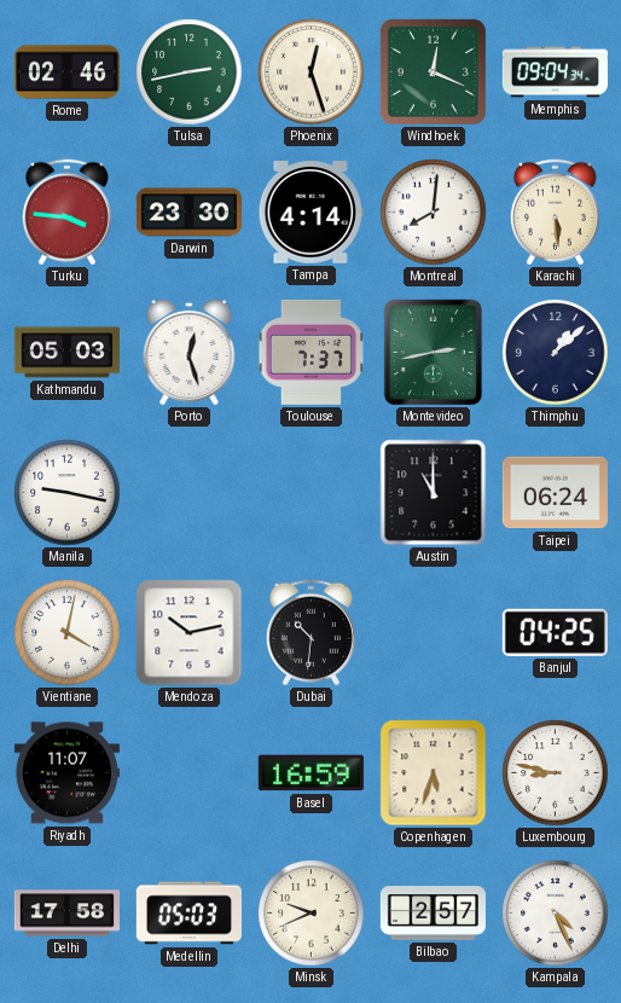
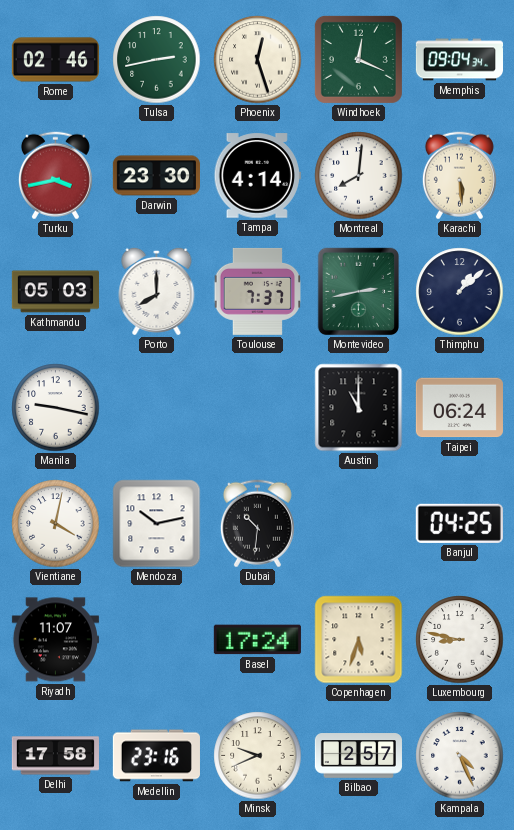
Turku: 3:46 -> 3:43 (55, 176)
Porto: 12:27 -> 8:00 (157, 291)
Basel: 16:59 -> 17:24 (257, 640)
Medellin: 05:03 -> 23:16 (156, 756)
